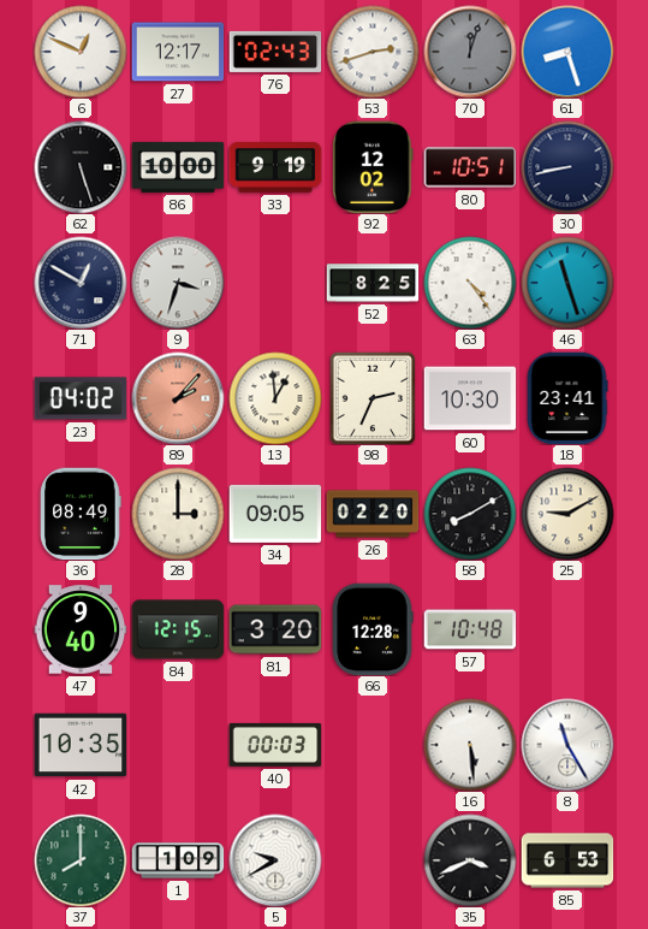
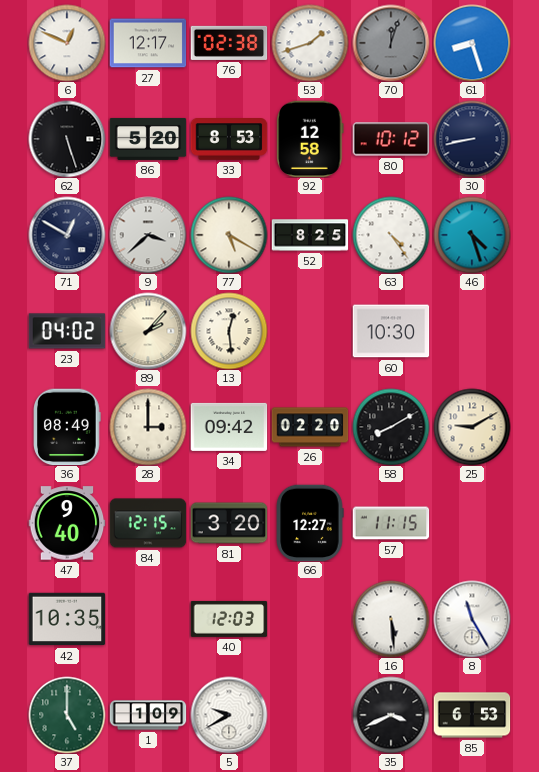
76: 02:43 -> 02:38 (229, 43)
53: 2:42 -> 1:42 (310, 43)
86: 10:00 -> 5:20 (148, 139)
33: 9:19 -> 8:53 (229, 139)
92: 12:02 -> 12:58 (310, 139)
80: 10:51 -> 10:12 (391, 139)
9: 3:33 -> 3:38 (148, 235)
77: none -> 5:20 (229, 235)
46: 11:27 -> 4:27 (472, 235)
89 dial: salmon -> cream (148, 331)
13: 12:59 -> 12:29 (229, 331)
98: 2:34 -> none (373, 398)
18: 23:41 -> none (567, 398)
34: 09:05 -> 09:42 (229, 427)
66: 12:28 -> 12:27 (310, 523)
57: 10:48 -> 11:15 (391, 523)
40: 00:03 -> 12:03 (229, 619)
37: 8:00 -> 5:00 (67, 715)
